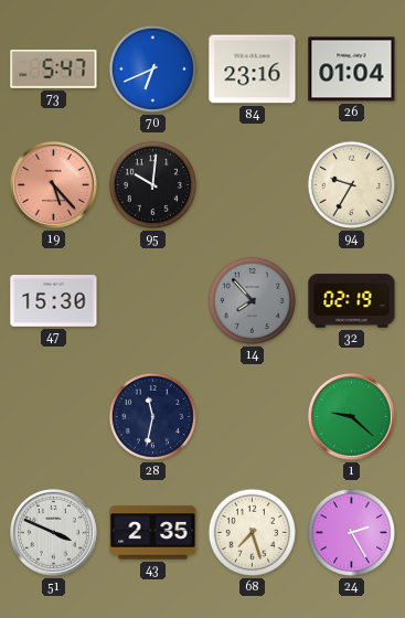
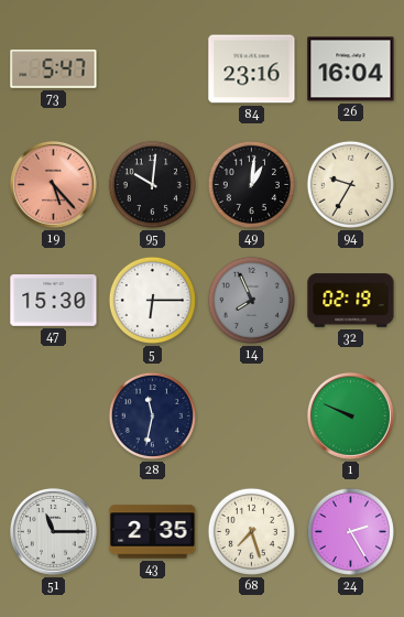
70: 6:41 -> none (152, 68)
26: 01:04 -> 16:04 (351, 69)
49: none -> 1:01 (251, 184)
5: none -> 6:15 (152, 300)
14: 7:53 -> 7:56 (251, 300)
1: 9:22 -> 9:49 (350, 415)
51: 3:49 -> 11:15 (53, 531)
